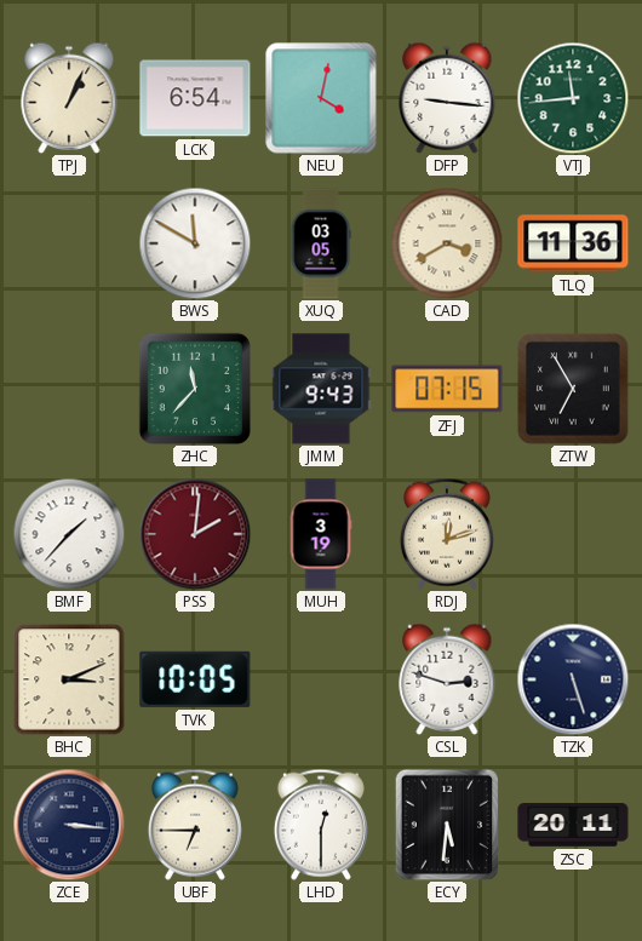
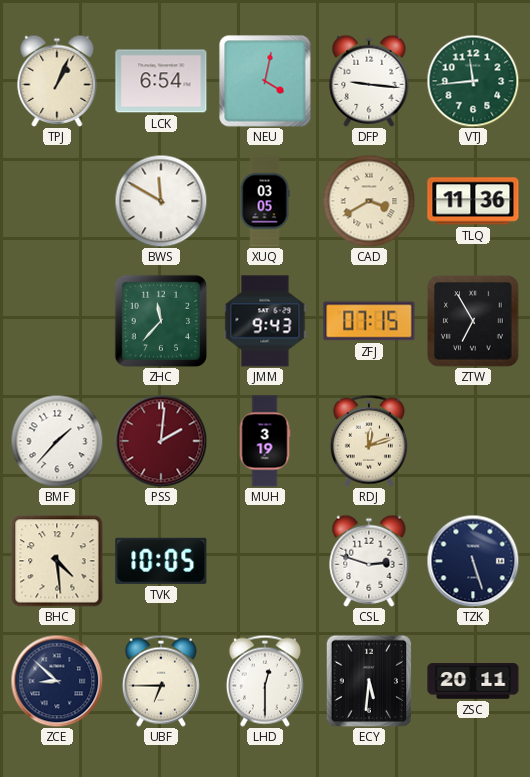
BHC: 3:11 -> 4:29 (57, 561)
ZCE: 3:16 -> 8:52 (57, 681)
